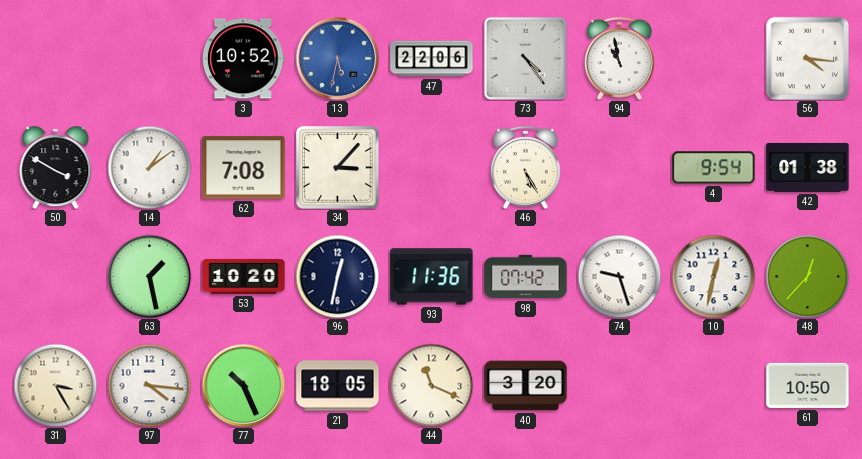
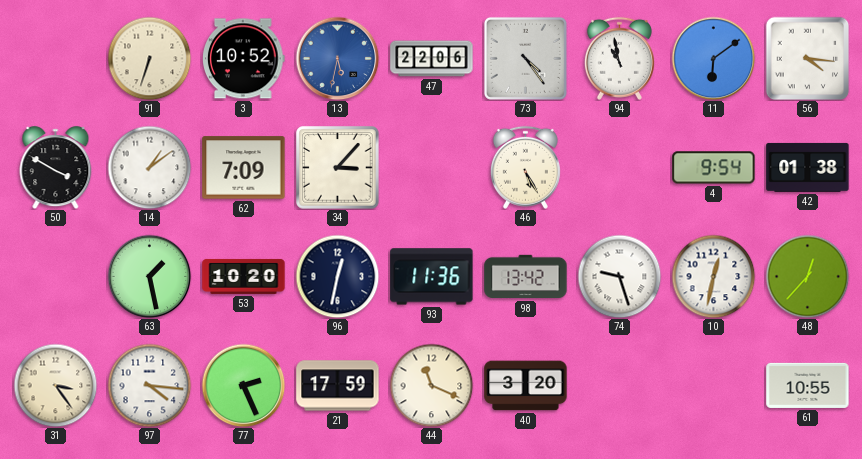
91: none -> 6:33 (149, 58)
11: none -> 6:09 (713, 58)
62: 7:08 -> 7:09 (244, 168)
98: 07:42 -> 13:42 (526, 277)
31: 3:25 -> 3:24 (55, 385)
77: 10:26 -> 2:26 (243, 385)
21: 18:05 -> 17:59 (338, 386)
61: 10:50 -> 10:55 (808, 385)
